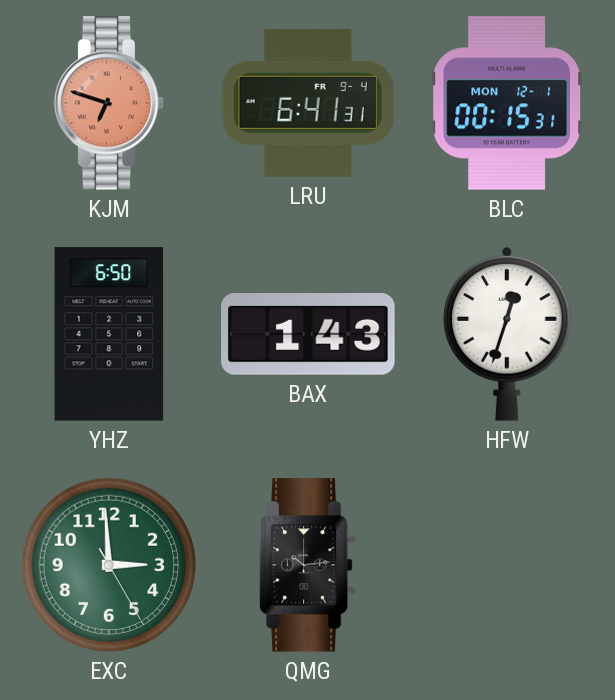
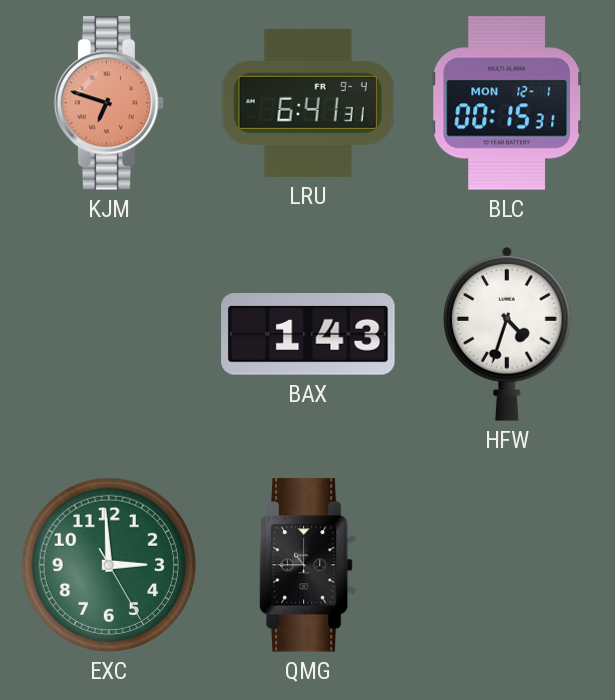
YHZ: 6:50 -> none (109, 334)
HFW: 12:33 -> 4:33 (508, 334)
QMG: 10:14 -> 10:45 (308, 565)
